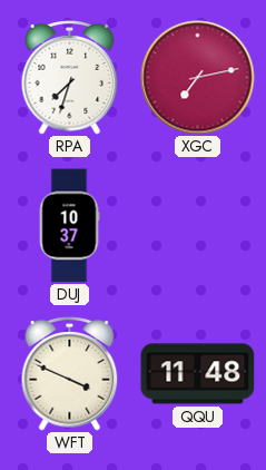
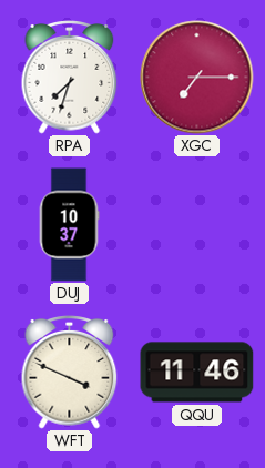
XGC: 7:13 -> 7:15 (197, 78)
QQU: 11:48 -> 11:46 (197, 373)
